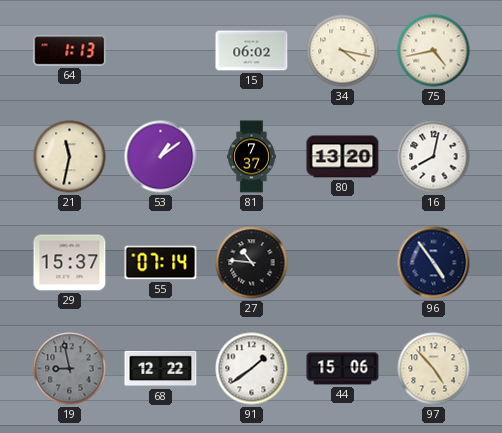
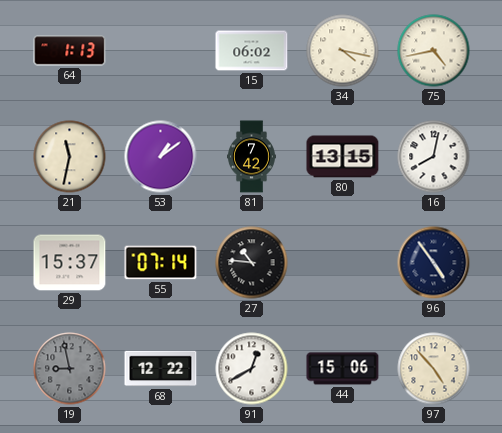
81: 7:37 -> 7:42 (252, 157)
80: 13:20 -> 13:15 (343, 157)
91: 1:39 -> 12:40 (252, 369)
